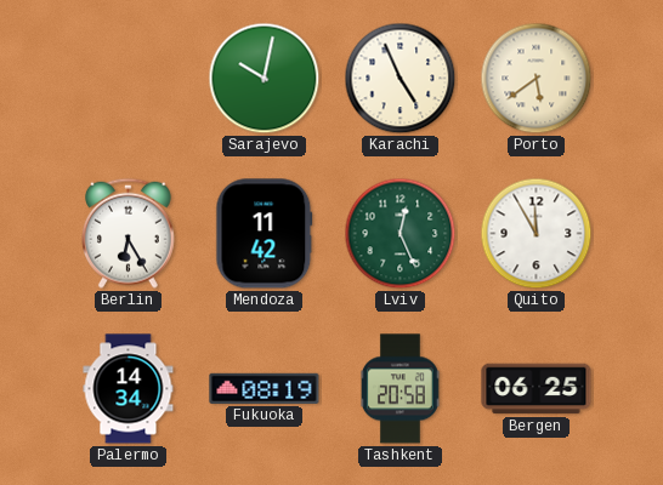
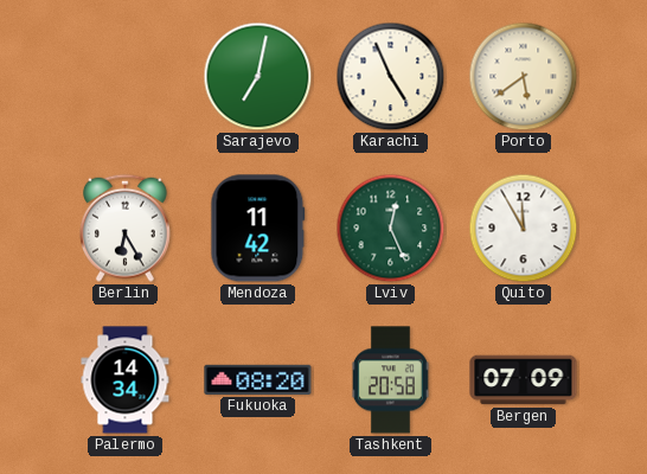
Sarajevo: 10:02 -> 7:02 (258, 77)
Fukuoka: 08:19 -> 08:20 (258, 379)
Bergen: 06:25 -> 07:09 (524, 380)
